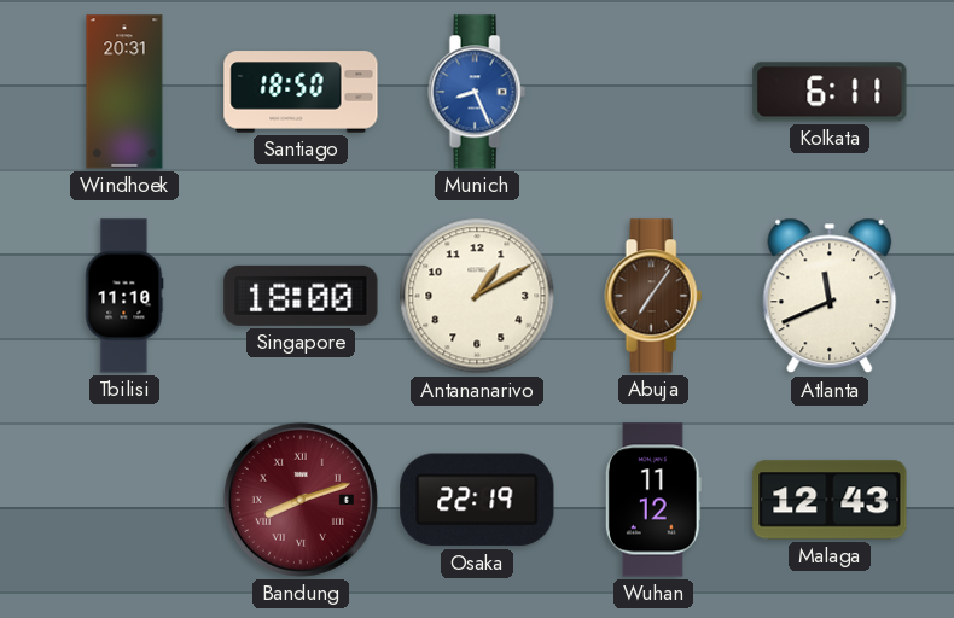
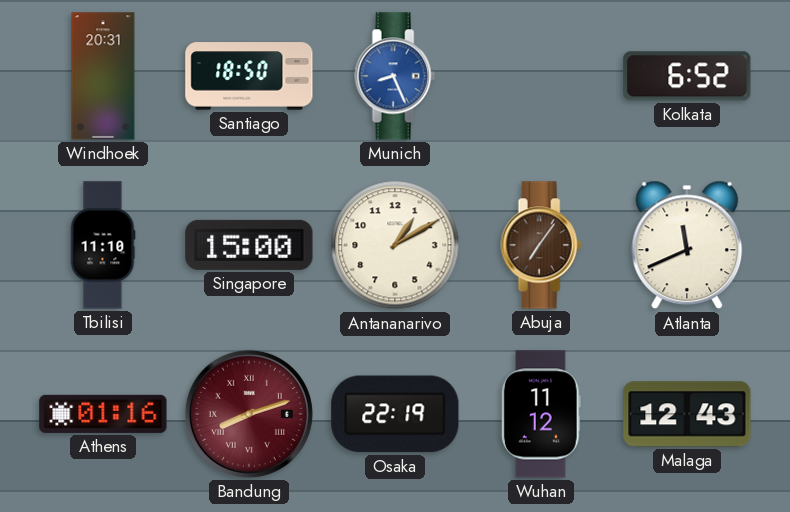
Kolkata: 6:11 -> 6:52 (687, 76)
Singapore: 18:00 -> 15:00 (249, 245)
Athens: none -> 01:16 (103, 414)
